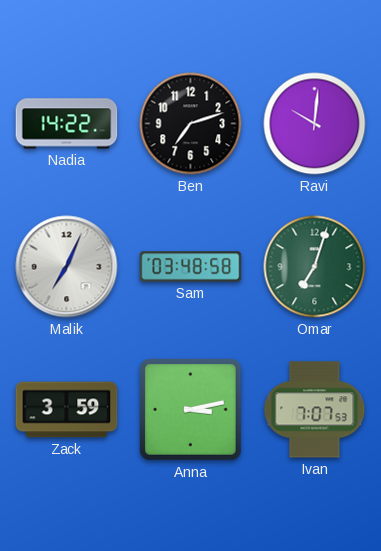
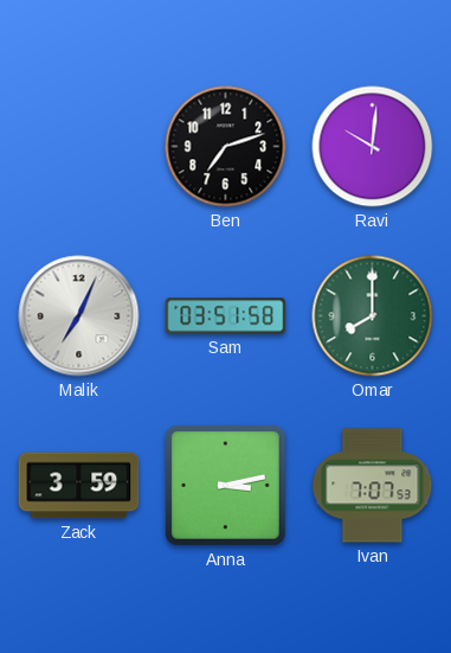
Nadia: 14:22 -> none (67, 124)
Sam: 03:48 -> 03:51 (226, 316)
Omar: 7:03 -> 8:00 (373, 316)
